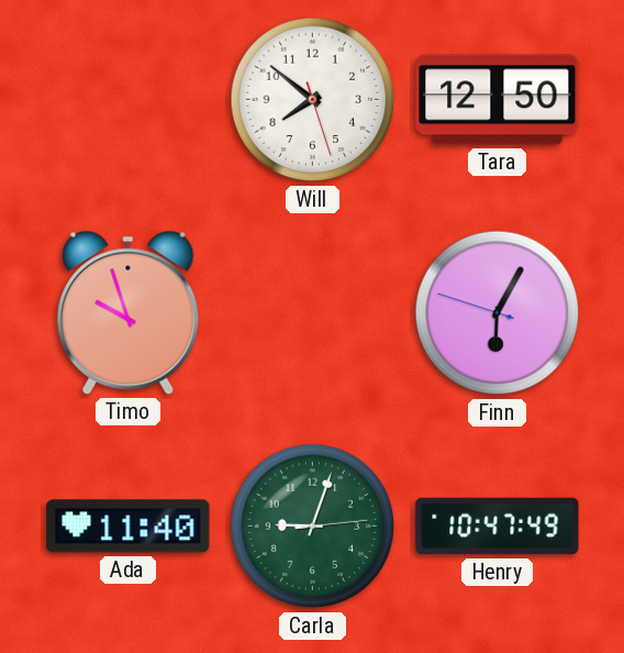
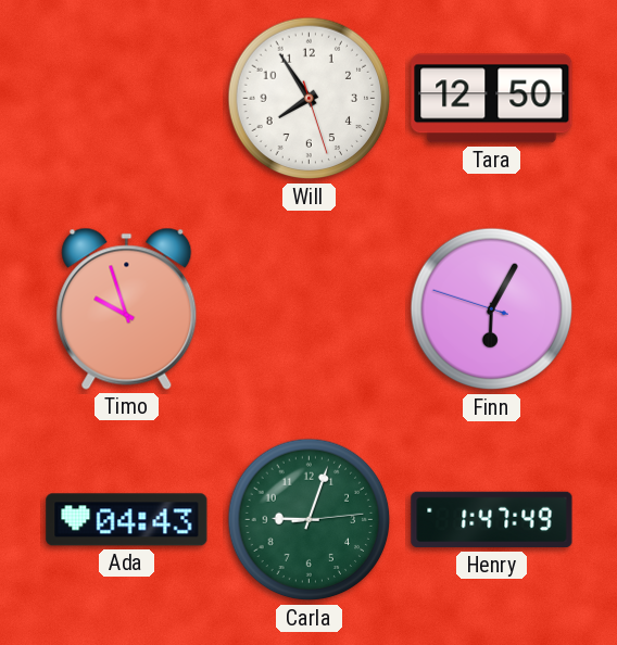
Will: 7:51 -> 7:54 (310, 99)
Ada: 11:40 -> 04:43 (127, 520)
Henry: 10:47 -> 1:47 (492, 520)
